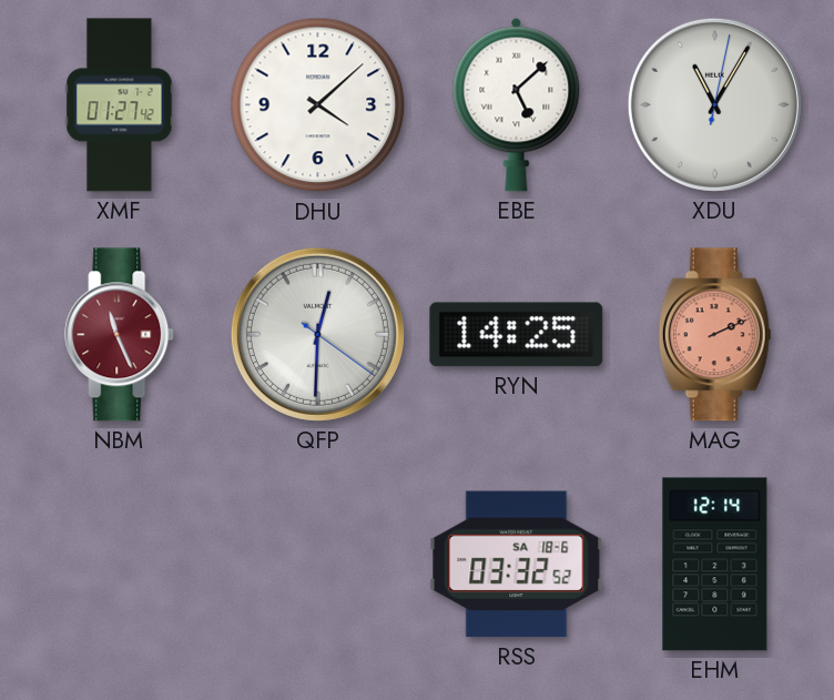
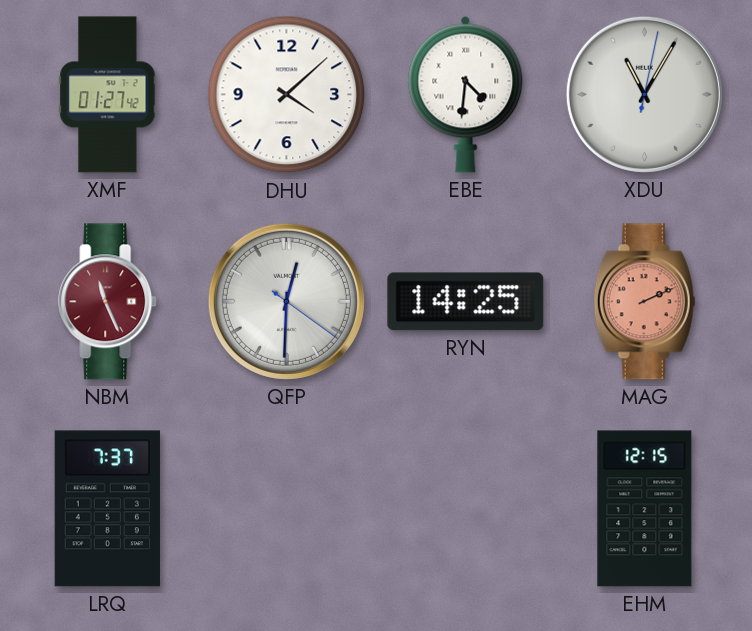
EBE: 5:08 -> 4:31 (466, 94)
LRQ: none -> 7:37 (107, 509)
RSS: 03:32 -> none (517, 565)
EHM: 12:14 -> 12:15 (645, 509)
